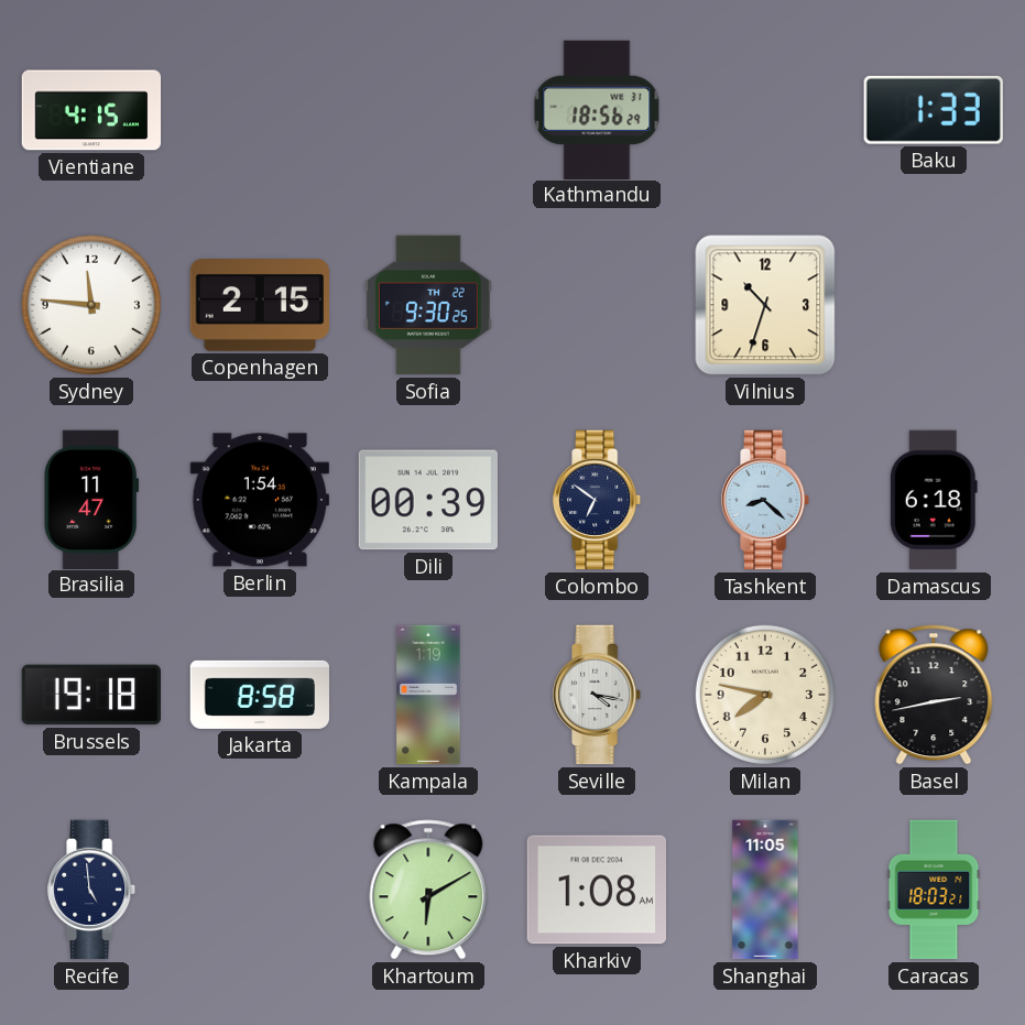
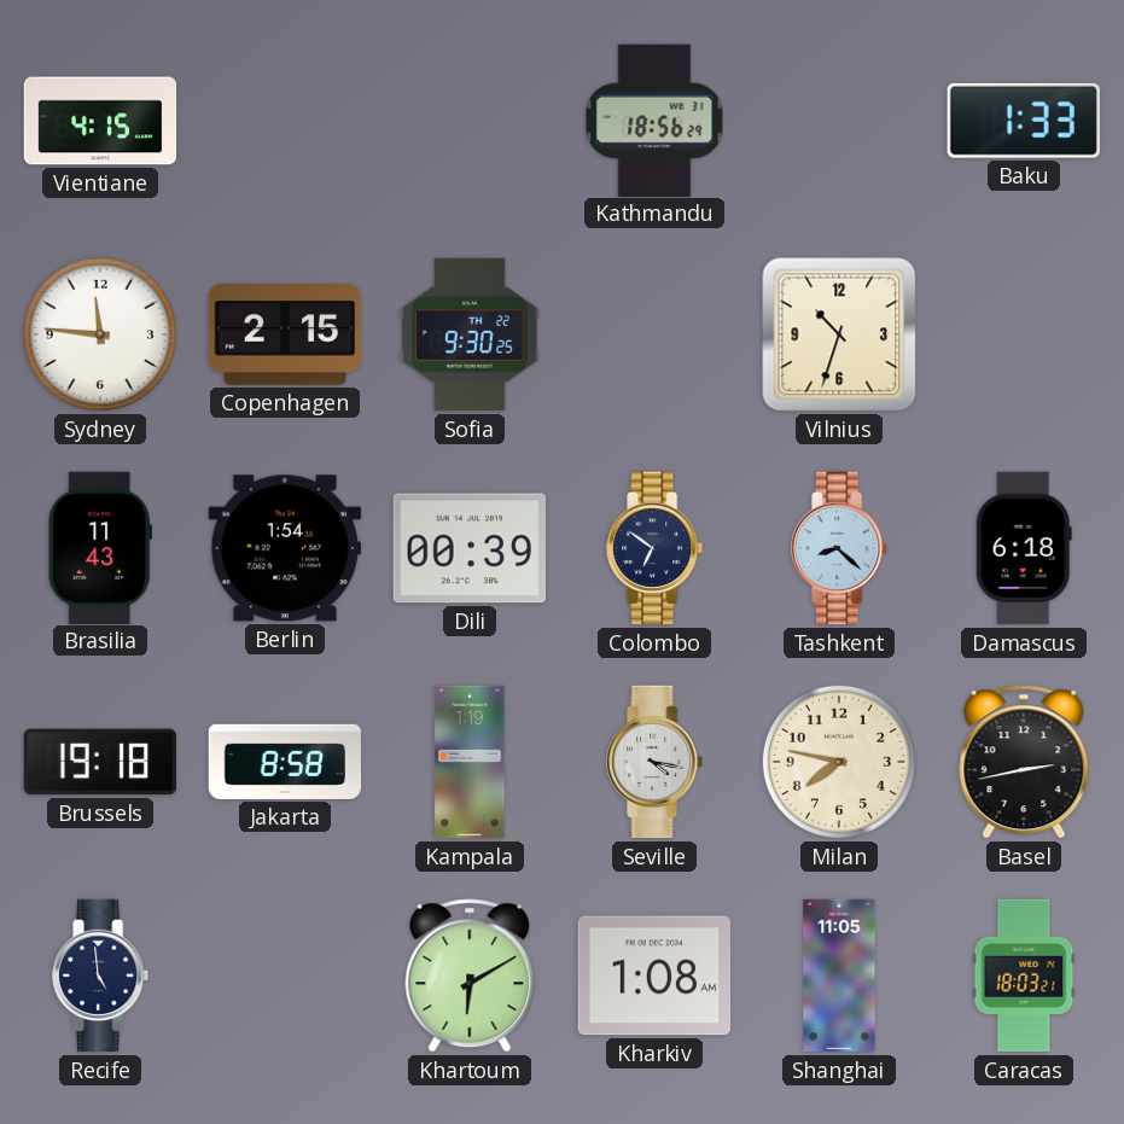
Brasilia: 11:47 -> 11:43 (100, 547)
